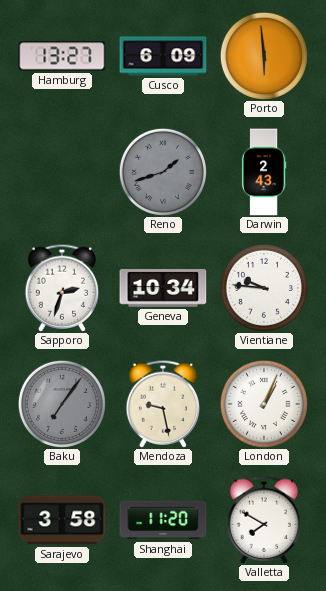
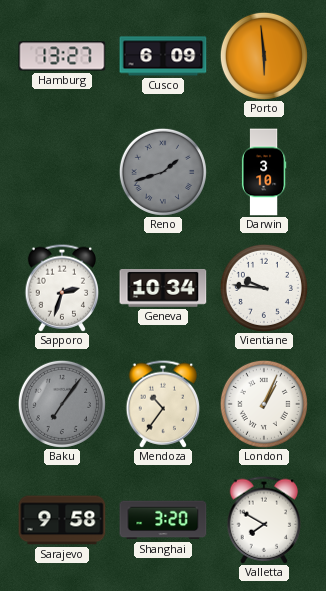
Darwin: 2:43 -> 3:10 (264, 172)
Mendoza: 9:28 -> 10:36 (163, 404)
Sarajevo: 3:58 -> 9:58 (62, 520)
Shanghai: 11:20 -> 3:20 (163, 520)
